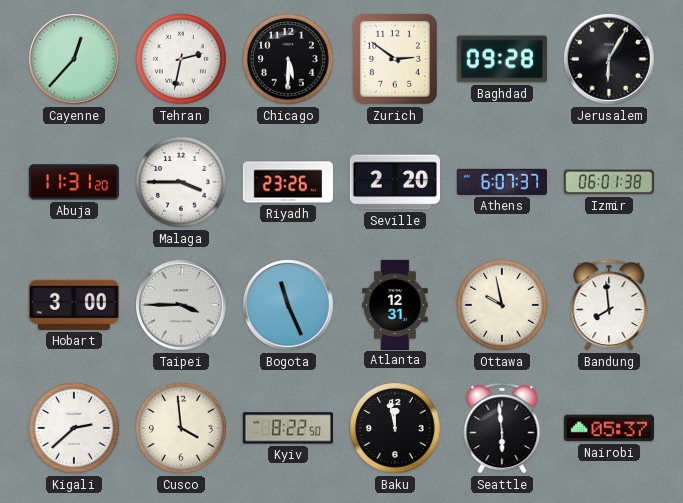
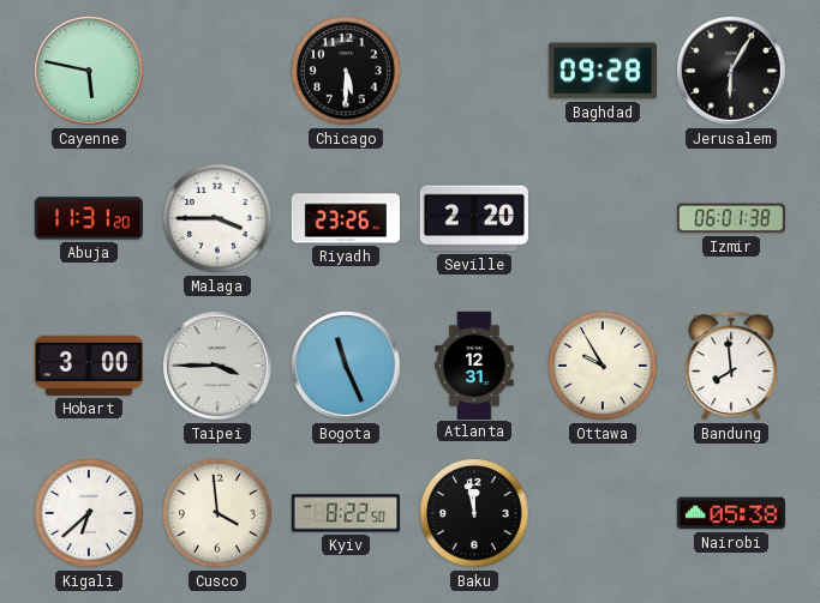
Cayenne: 12:37 -> 5:47 (90, 72)
Tehran: 2:32 -> none (181, 59)
Zurich: 2:51 -> none (395, 59)
Athens: 6:07 -> none (502, 182)
Ottawa: 9:58 -> 9:55 (603, 366)
Kigali: 2:38 -> 6:38 (89, 513)
Seattle: 5:59 -> none (502, 428)
Nairobi: 05:37 -> 05:38 (730, 513)
